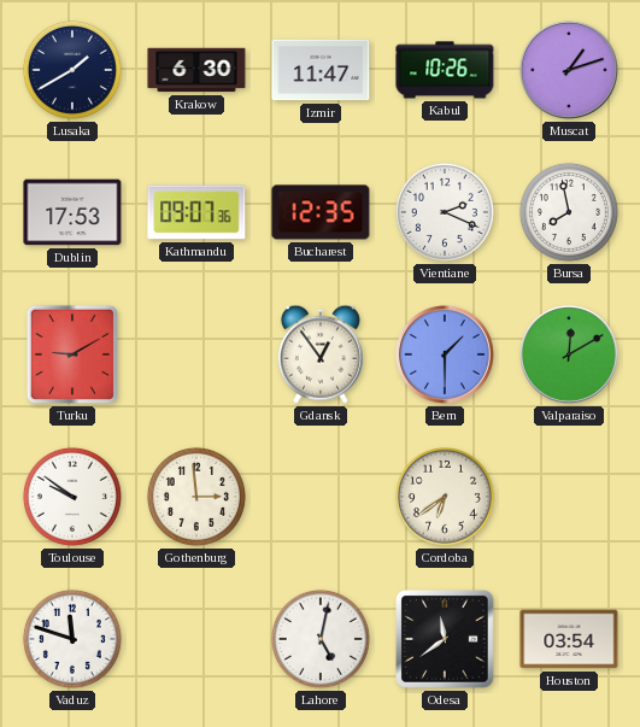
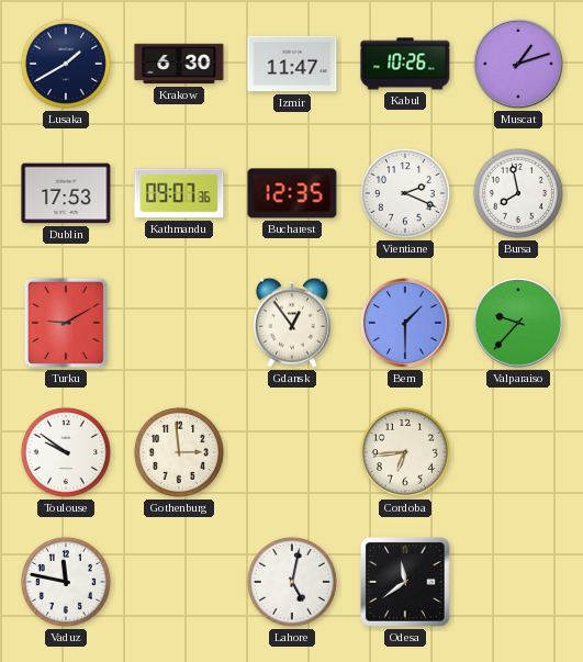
Valparaiso: 12:10 -> 9:37 (519, 324)
Cordoba: 6:39 -> 6:44 (405, 452)
Vaduz: 11:48 -> 11:47 (66, 582)
Houston: 03:54 -> none (569, 639)
